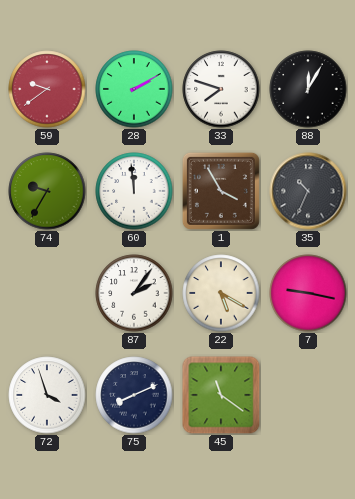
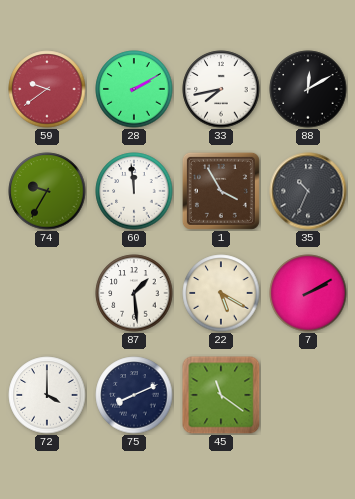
33: 7:48 -> 7:43 (221, 89)
88: 12:05 -> 12:10 (308, 89)
87: 2:06 -> 1:29 (134, 293)
7: 9:17 -> 2:10 (308, 293)
72: 3:57 -> 4:00 (47, 395)
